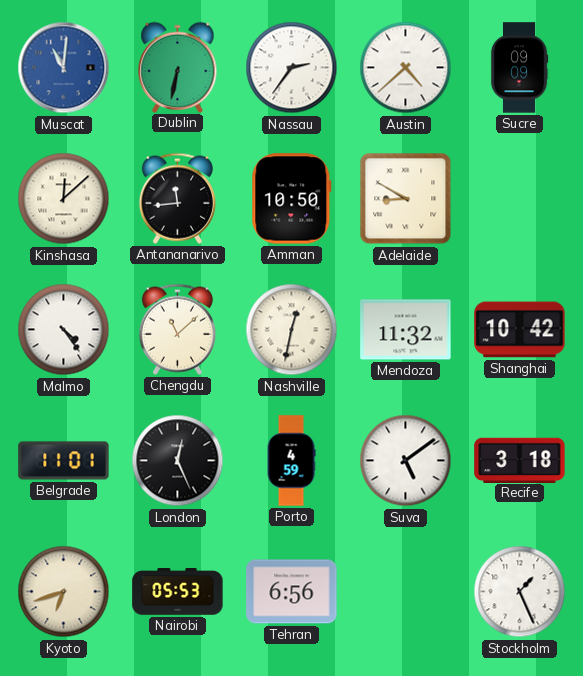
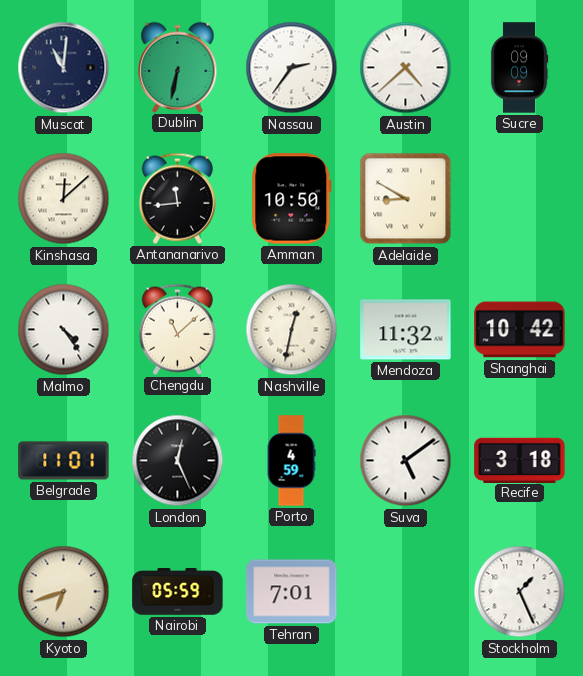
Muscat dial: blue -> navy (64, 68)
Nairobi: 05:53 -> 05:59 (178, 592)
Tehran: 6:56 -> 7:01 (292, 592)
